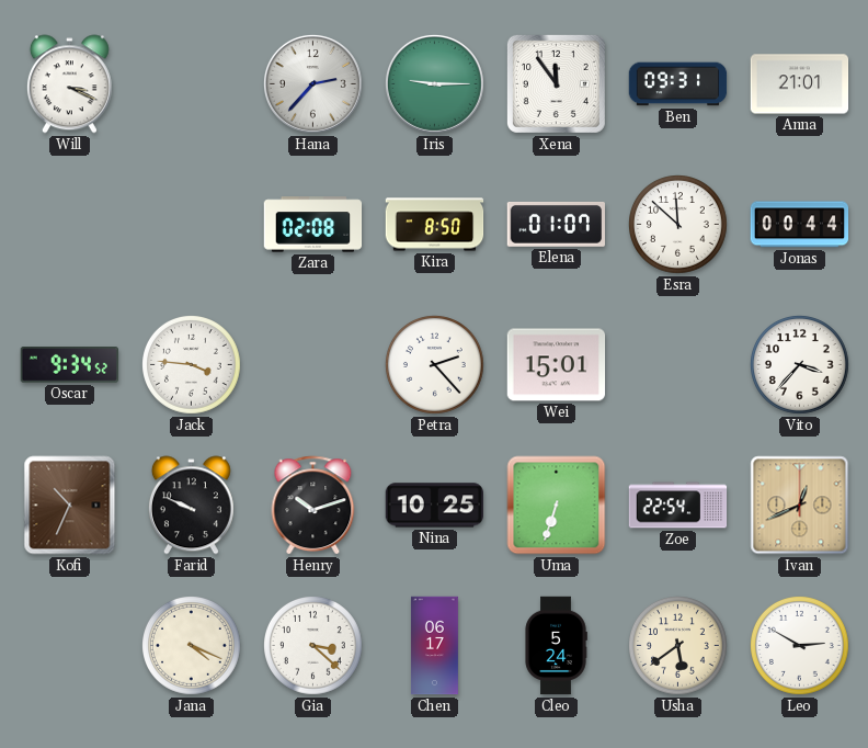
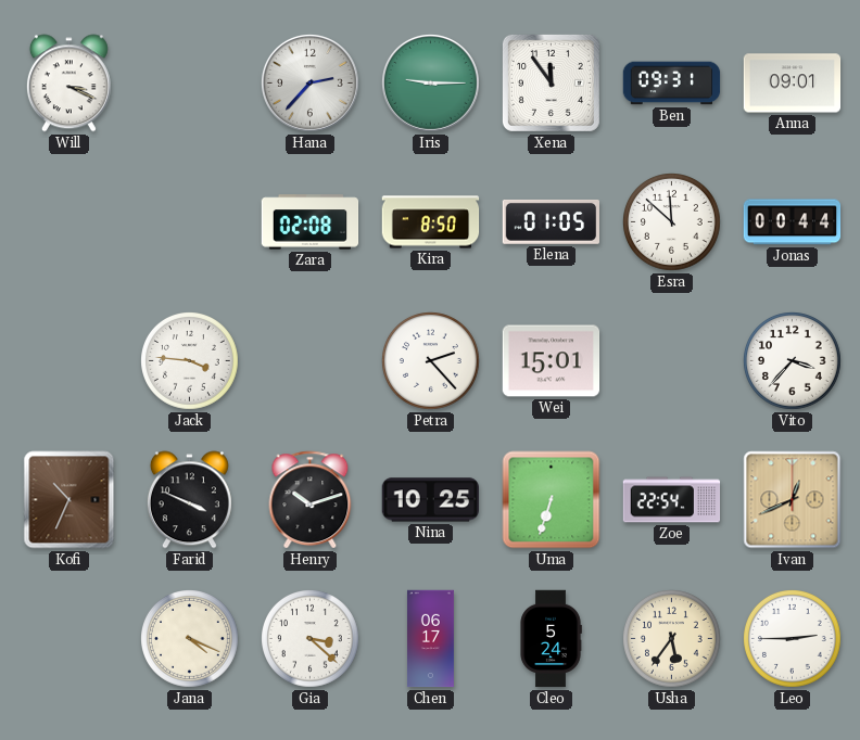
Anna: 21:01 -> 09:01 (793, 84)
Elena: 01:07 -> 01:05 (551, 221)
Oscar: 9:34 -> none (69, 365)
Farid: 9:49 -> 3:49 (189, 500)
Usha: 5:39 -> 5:36 (672, 639)
Leo: 2:50 -> 2:45 (793, 639)
